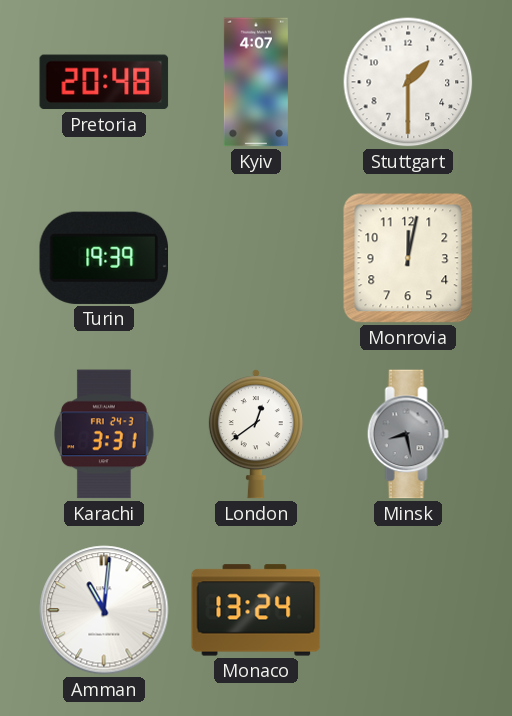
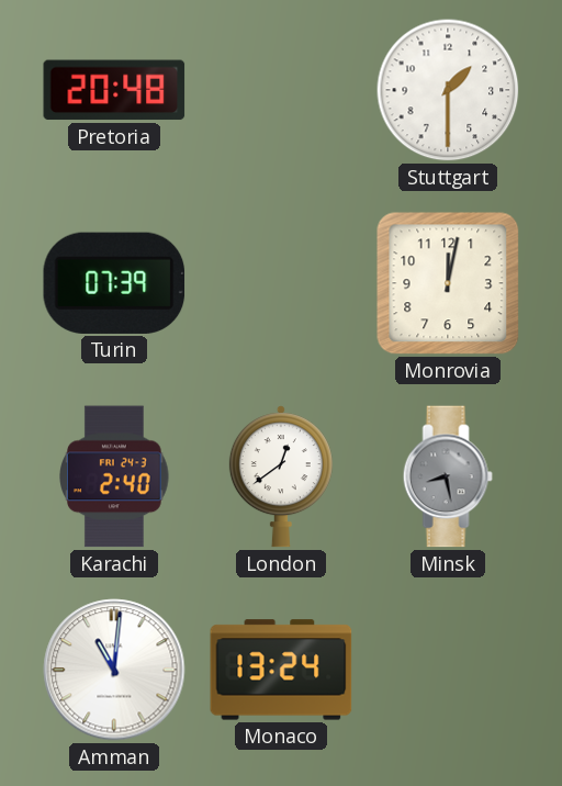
Kyiv: 4:07 -> none (256, 82)
Turin: 19:39 -> 07:39 (114, 283)
Karachi: 3:31 -> 2:40 (115, 476)
